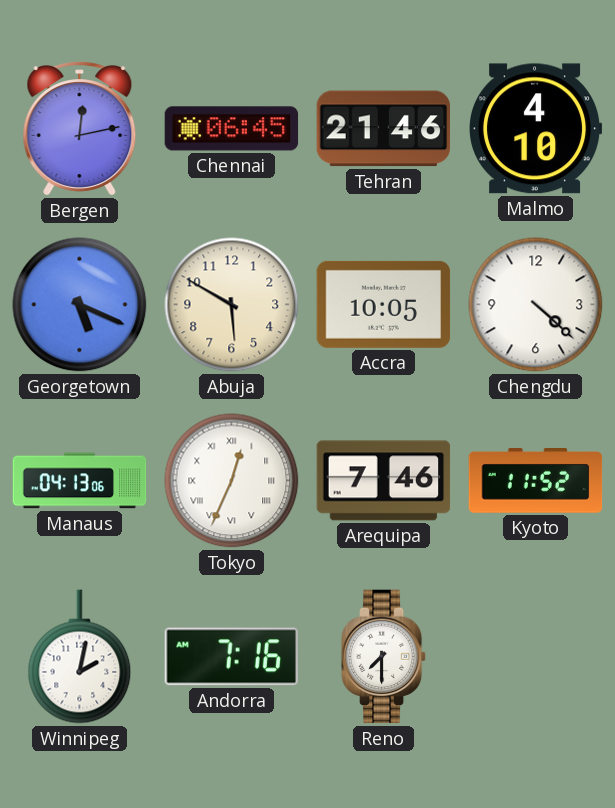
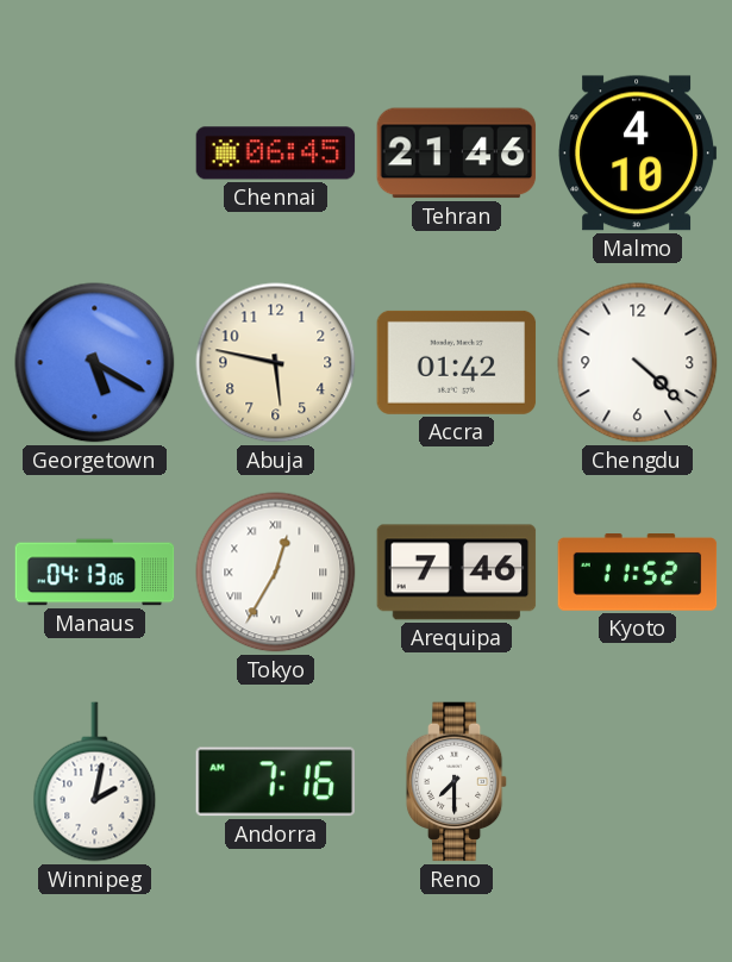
Bergen: 12:13 -> none (80, 129)
Georgetown: 5:19 -> 5:20 (95, 363)
Abuja: 5:50 -> 5:47 (276, 363)
Accra: 10:05 -> 01:42 (457, 362)
Tokyo: 12:34 -> 12:35 (276, 573)
